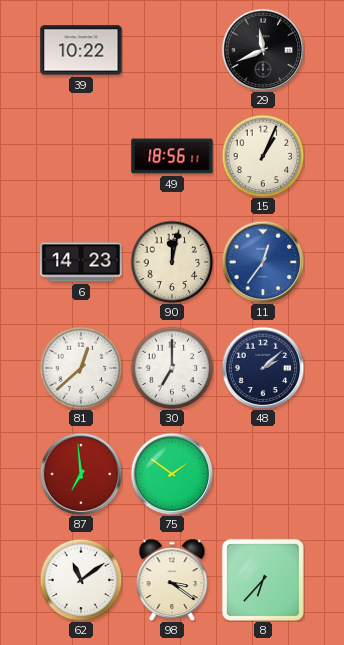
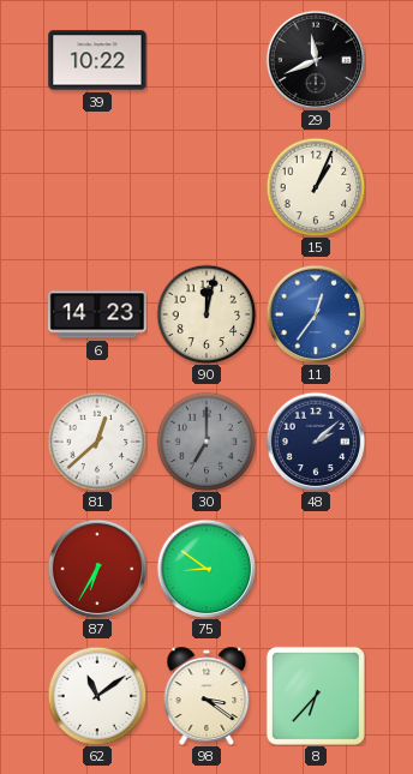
49: 18:56 -> none (172, 156)
30 dial: white -> grey (206, 442)
87: 6:59 -> 6:35 (97, 569)
75: 1:51 -> 8:51 (206, 569)
